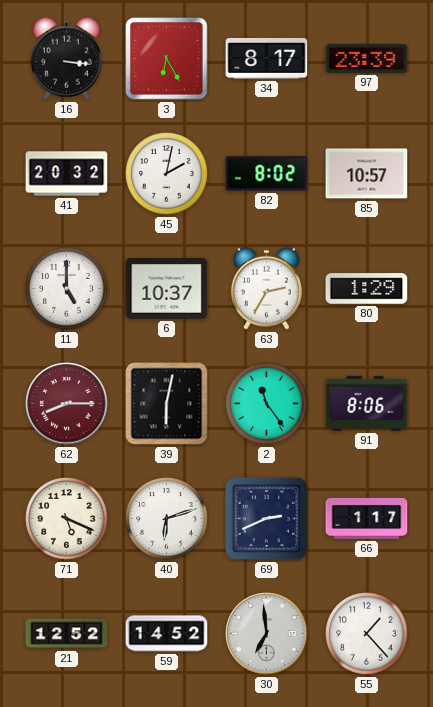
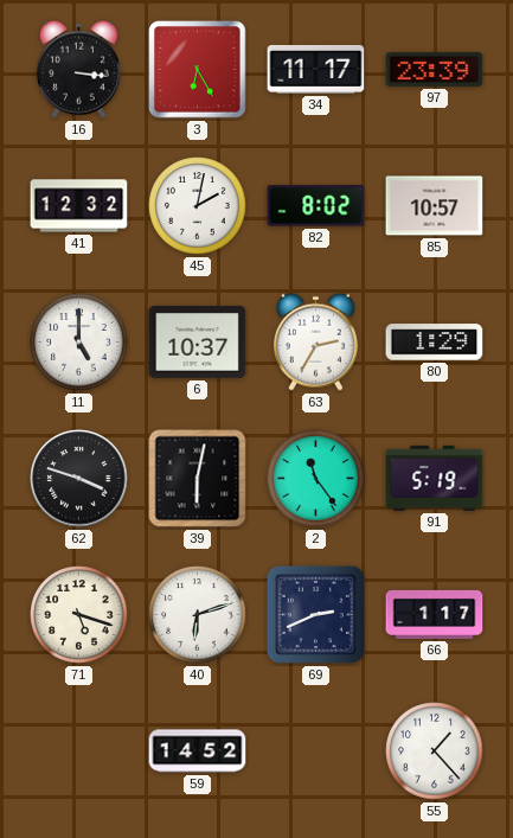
34: 8:17 -> 11:17 (316, 69)
41: 20:32 -> 12:32 (79, 206)
62: 8:15 -> 3:48 (79, 479)
62 dial: burgundy -> black (79, 479)
91: 8:06 -> 5:19 (435, 478)
71: 5:19 -> 5:18 (79, 615)
21: 12:52 -> none (67, 634)
30: 6:59 -> none (267, 634)
